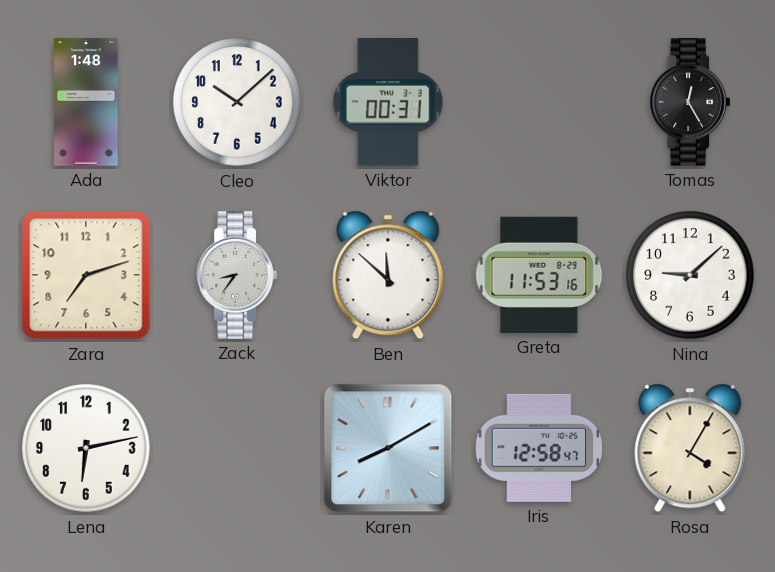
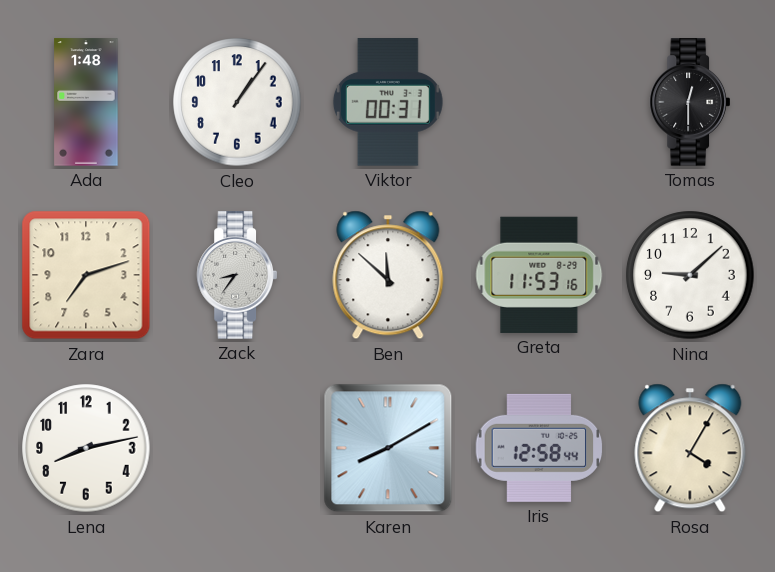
Cleo: 10:08 -> 1:06 (237, 102)
Tomas: 12:25 -> 12:30 (689, 102)
Lena: 6:13 -> 8:13 (86, 448)
Iris: 12:58:47 -> 12:58:44 (539, 448)
